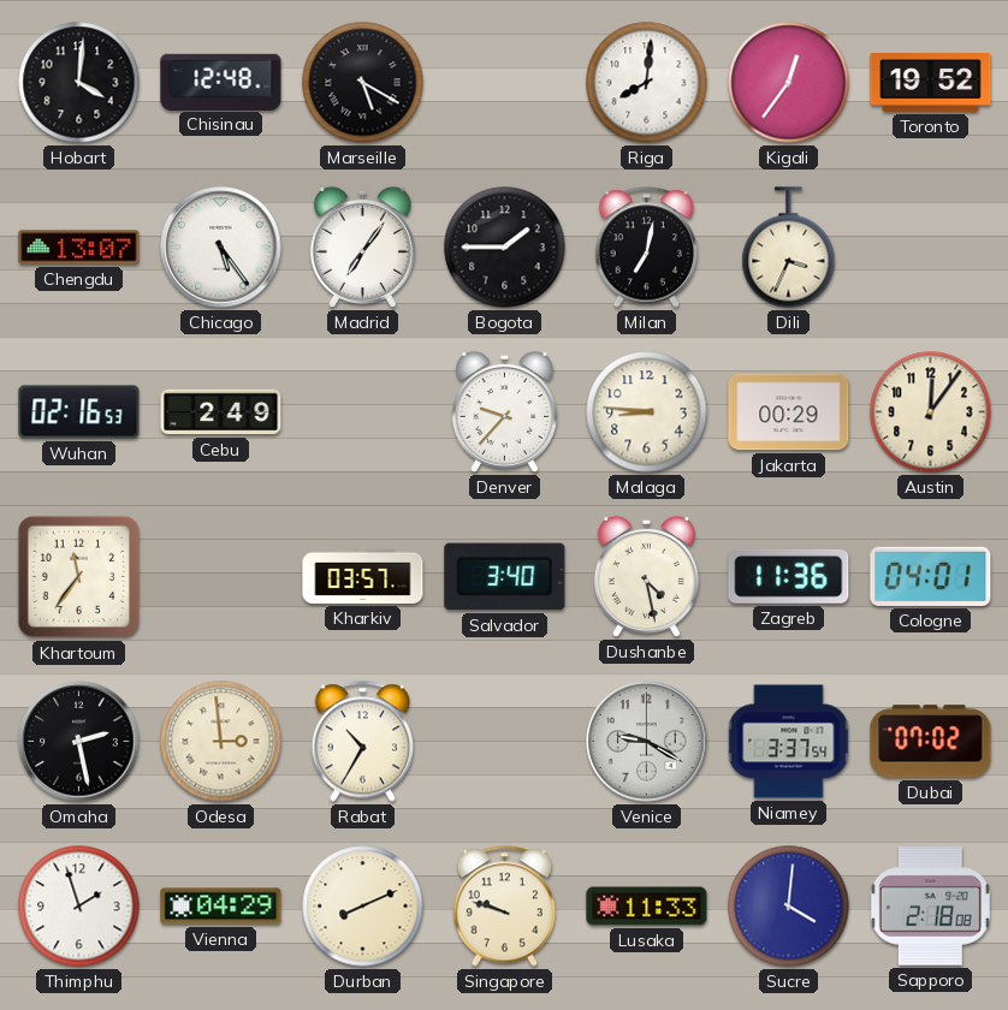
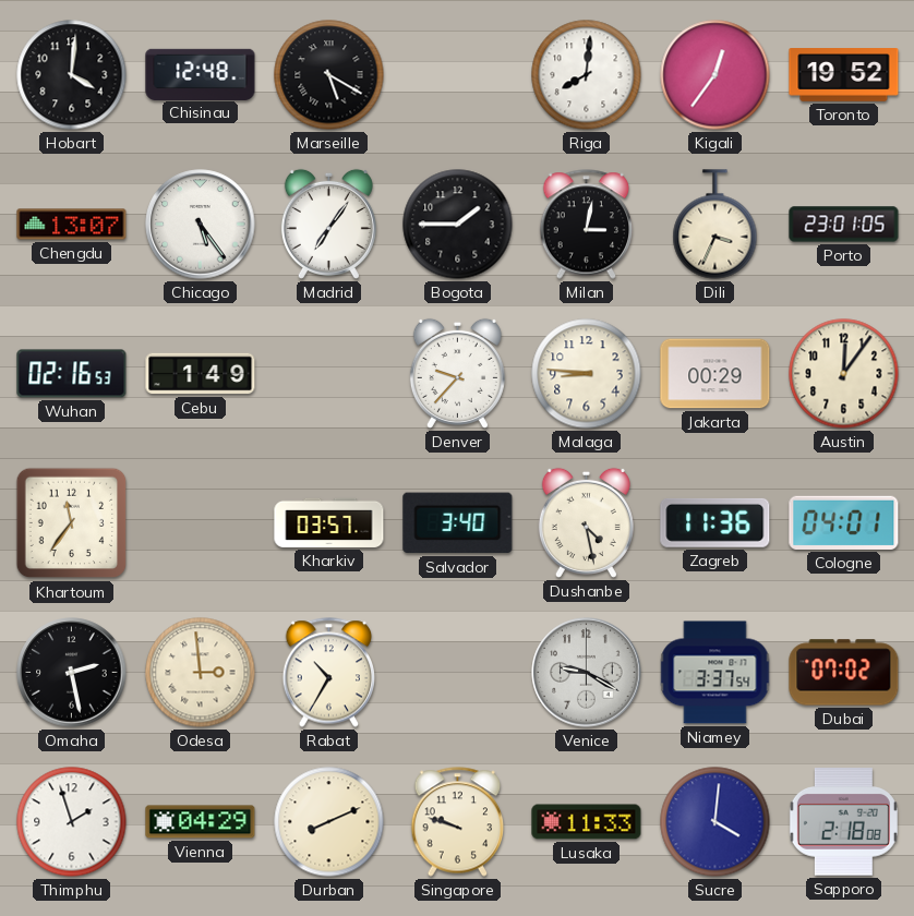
Milan: 7:02 -> 3:02 (587, 225)
Porto: none -> 23:01 (844, 225)
Cebu: 2:49 -> 1:49 (201, 374)
